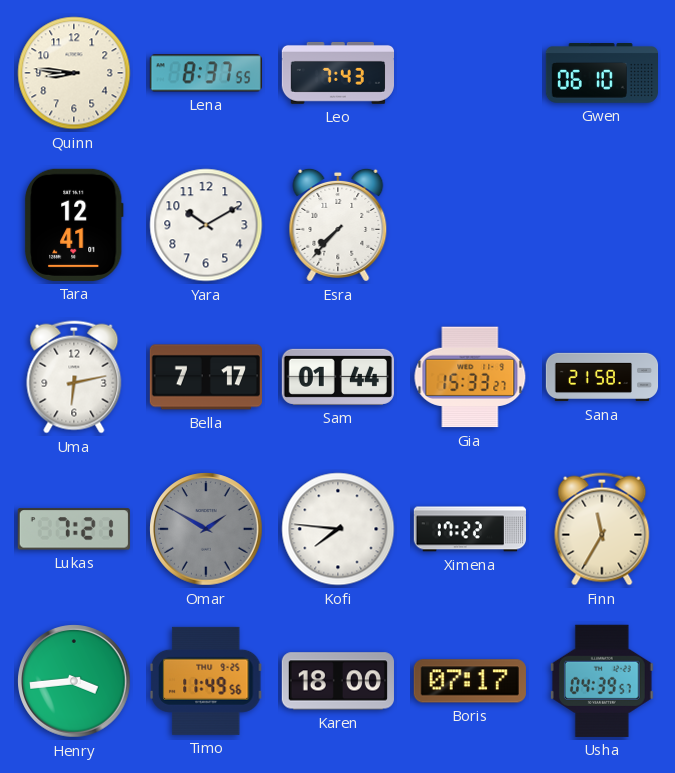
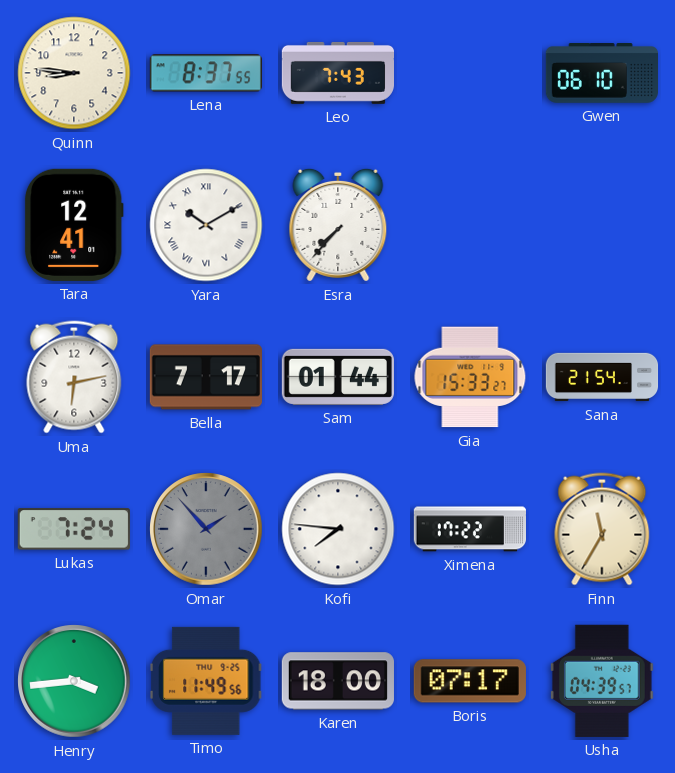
Yara numerals: Arabic -> Roman (206, 225)
Sana: 21:58 -> 21:54 (602, 377)
Lukas: 7:21 -> 7:24 (74, 529)
Omar: 1:50 -> 1:53 (206, 529)
